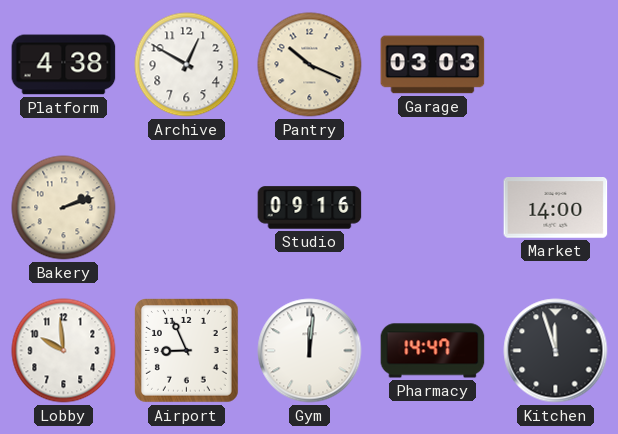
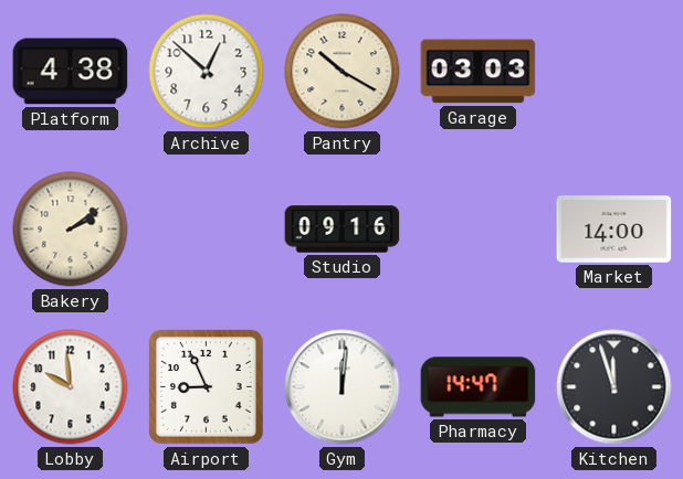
Archive: 12:50 -> 12:52 (207, 72)
Pantry: 10:19 -> 10:20 (343, 72)
Bakery: 2:12 -> 2:09 (71, 230)
